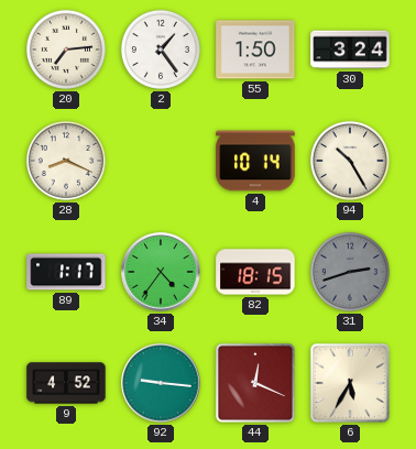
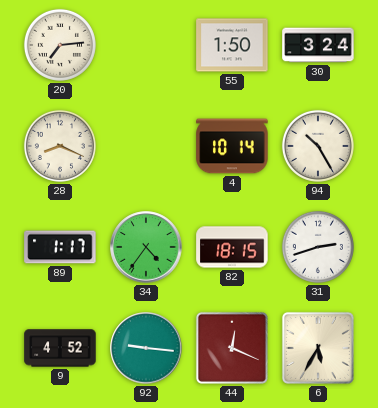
2: 1:24 -> none (161, 50)
31 dial: grey -> white (318, 247)
